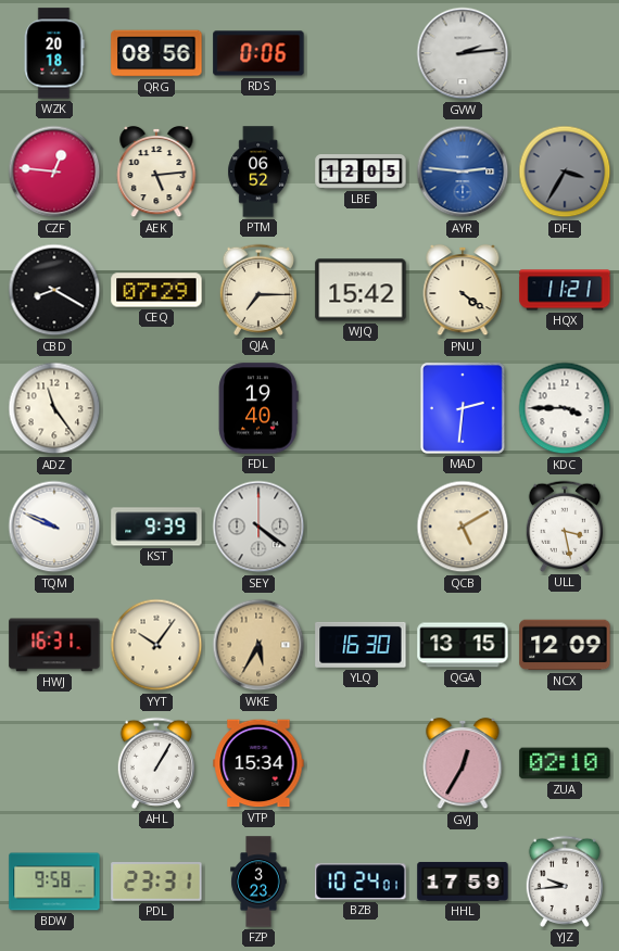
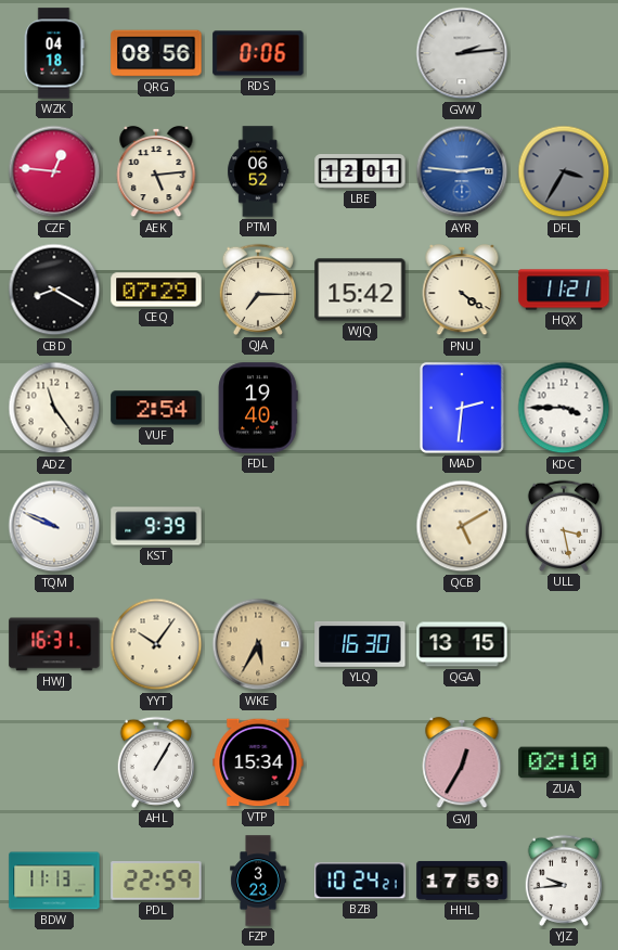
WZK: 20:18 -> 04:18 (54, 53)
LBE: 12:05 -> 12:01 (360, 171)
VUF: none -> 2:54 (156, 408)
SEY: 4:21 -> none (258, 527)
NCX: 12:09 -> none (565, 645)
BDW: 9:58 -> 11:13 (54, 881)
PDL: 23:31 -> 22:59 (156, 881)
BZB: 10:24:01 -> 10:24:21 (360, 881)
